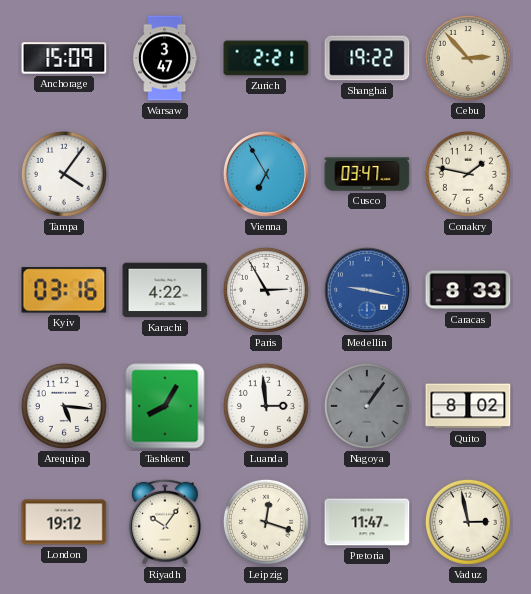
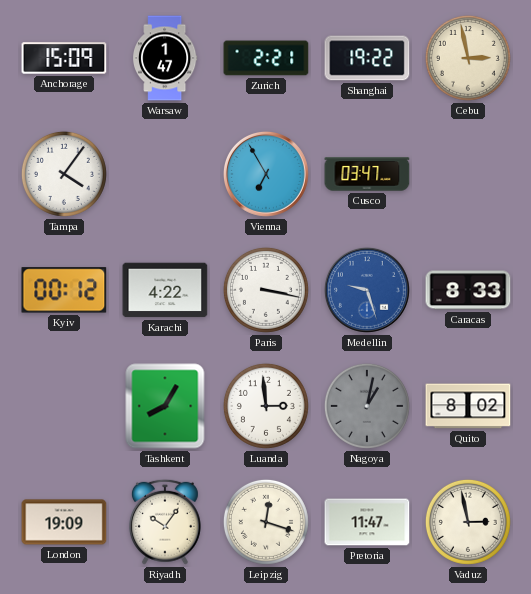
Warsaw: 3:47 -> 1:47 (166, 58)
Cebu: 2:53 -> 2:58 (468, 58)
Conakry: 1:47 -> none (468, 174)
Kyiv: 03:16 -> 00:12 (64, 290)
Paris: 2:55 -> 3:17 (266, 290)
Medellin: 9:17 -> 9:27 (367, 290)
Arequipa: 5:16 -> none (64, 406)
Nagoya: 1:06 -> 1:02 (367, 406)
London: 19:12 -> 19:09 (64, 522)
